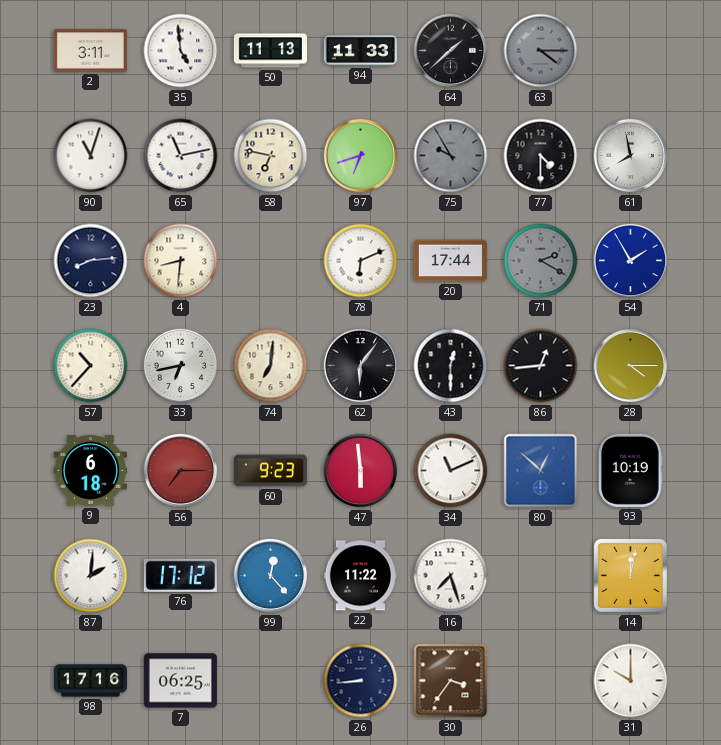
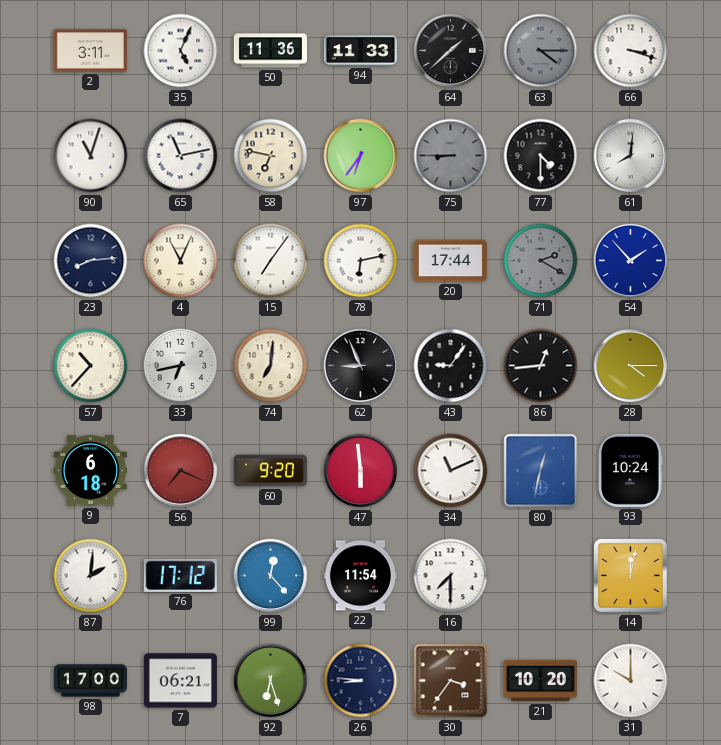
35: 4:59 -> 5:04 (181, 51)
50: 11:13 -> 11:36 (270, 51)
66: none -> 3:18 (631, 51)
97: 6:42 -> 6:36 (361, 156)
75: 9:55 -> 8:45 (451, 156)
61: 7:58 -> 8:01 (631, 156)
4: 8:31 -> 11:04 (181, 261)
15: none -> 7:06 (271, 261)
78: 6:11 -> 6:13 (361, 261)
54: 1:55 -> 1:53 (631, 261)
62: 6:06 -> 8:56 (361, 366)
43: 12:30 -> 9:06 (451, 366)
56: 7:15 -> 7:19 (181, 471)
60: 9:23 -> 9:20 (270, 471)
80: 12:52 -> 12:32 (541, 471)
93: 10:19 -> 10:24 (631, 470)
22: 11:22 -> 11:54 (360, 576)
16: 7:27 -> 7:30 (451, 576)
98: 17:16 -> 17:00 (90, 681)
7: 06:25 -> 06:21 (180, 681)
92: none -> 6:27 (271, 681)
26: 8:44 -> 8:46 (361, 681)
21: none -> 10:20 (540, 681)
